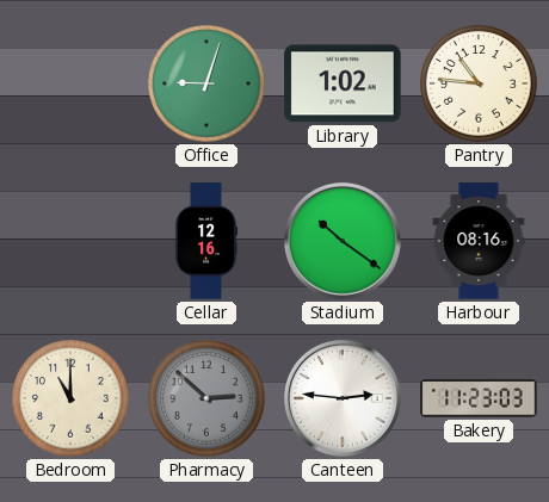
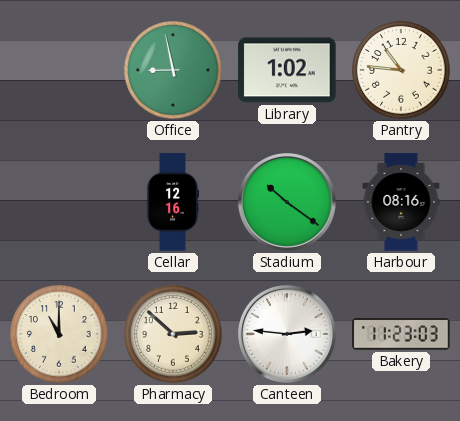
Office: 9:03 -> 8:58 (173, 70)
Pharmacy dial: grey -> cream (173, 334)
